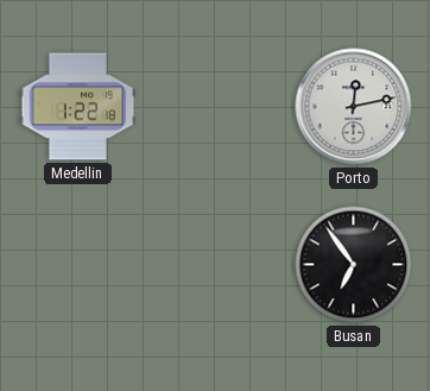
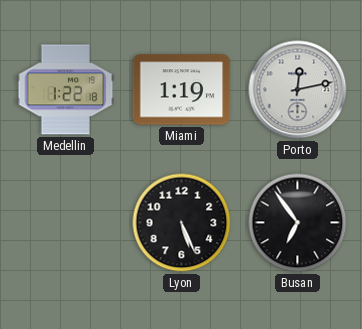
Miami: none -> 1:19 (182, 90)
Lyon: none -> 5:26 (182, 223)
